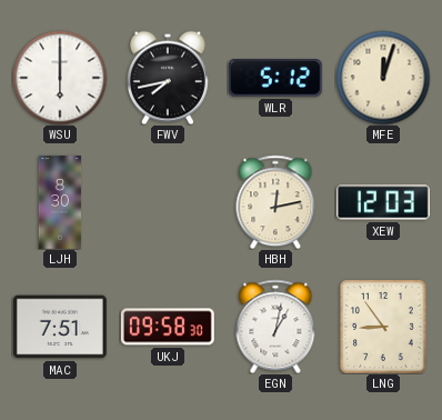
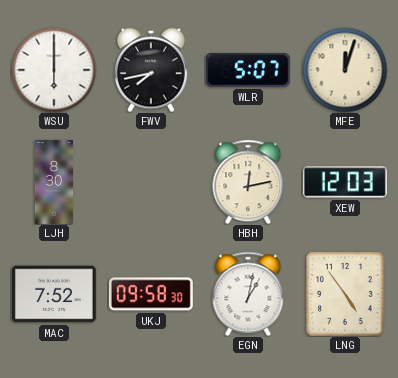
WLR: 5:12 -> 5:07 (248, 71)
MAC: 7:51 -> 7:52 (54, 294)
LNG: 8:54 -> 4:54 (346, 294)
